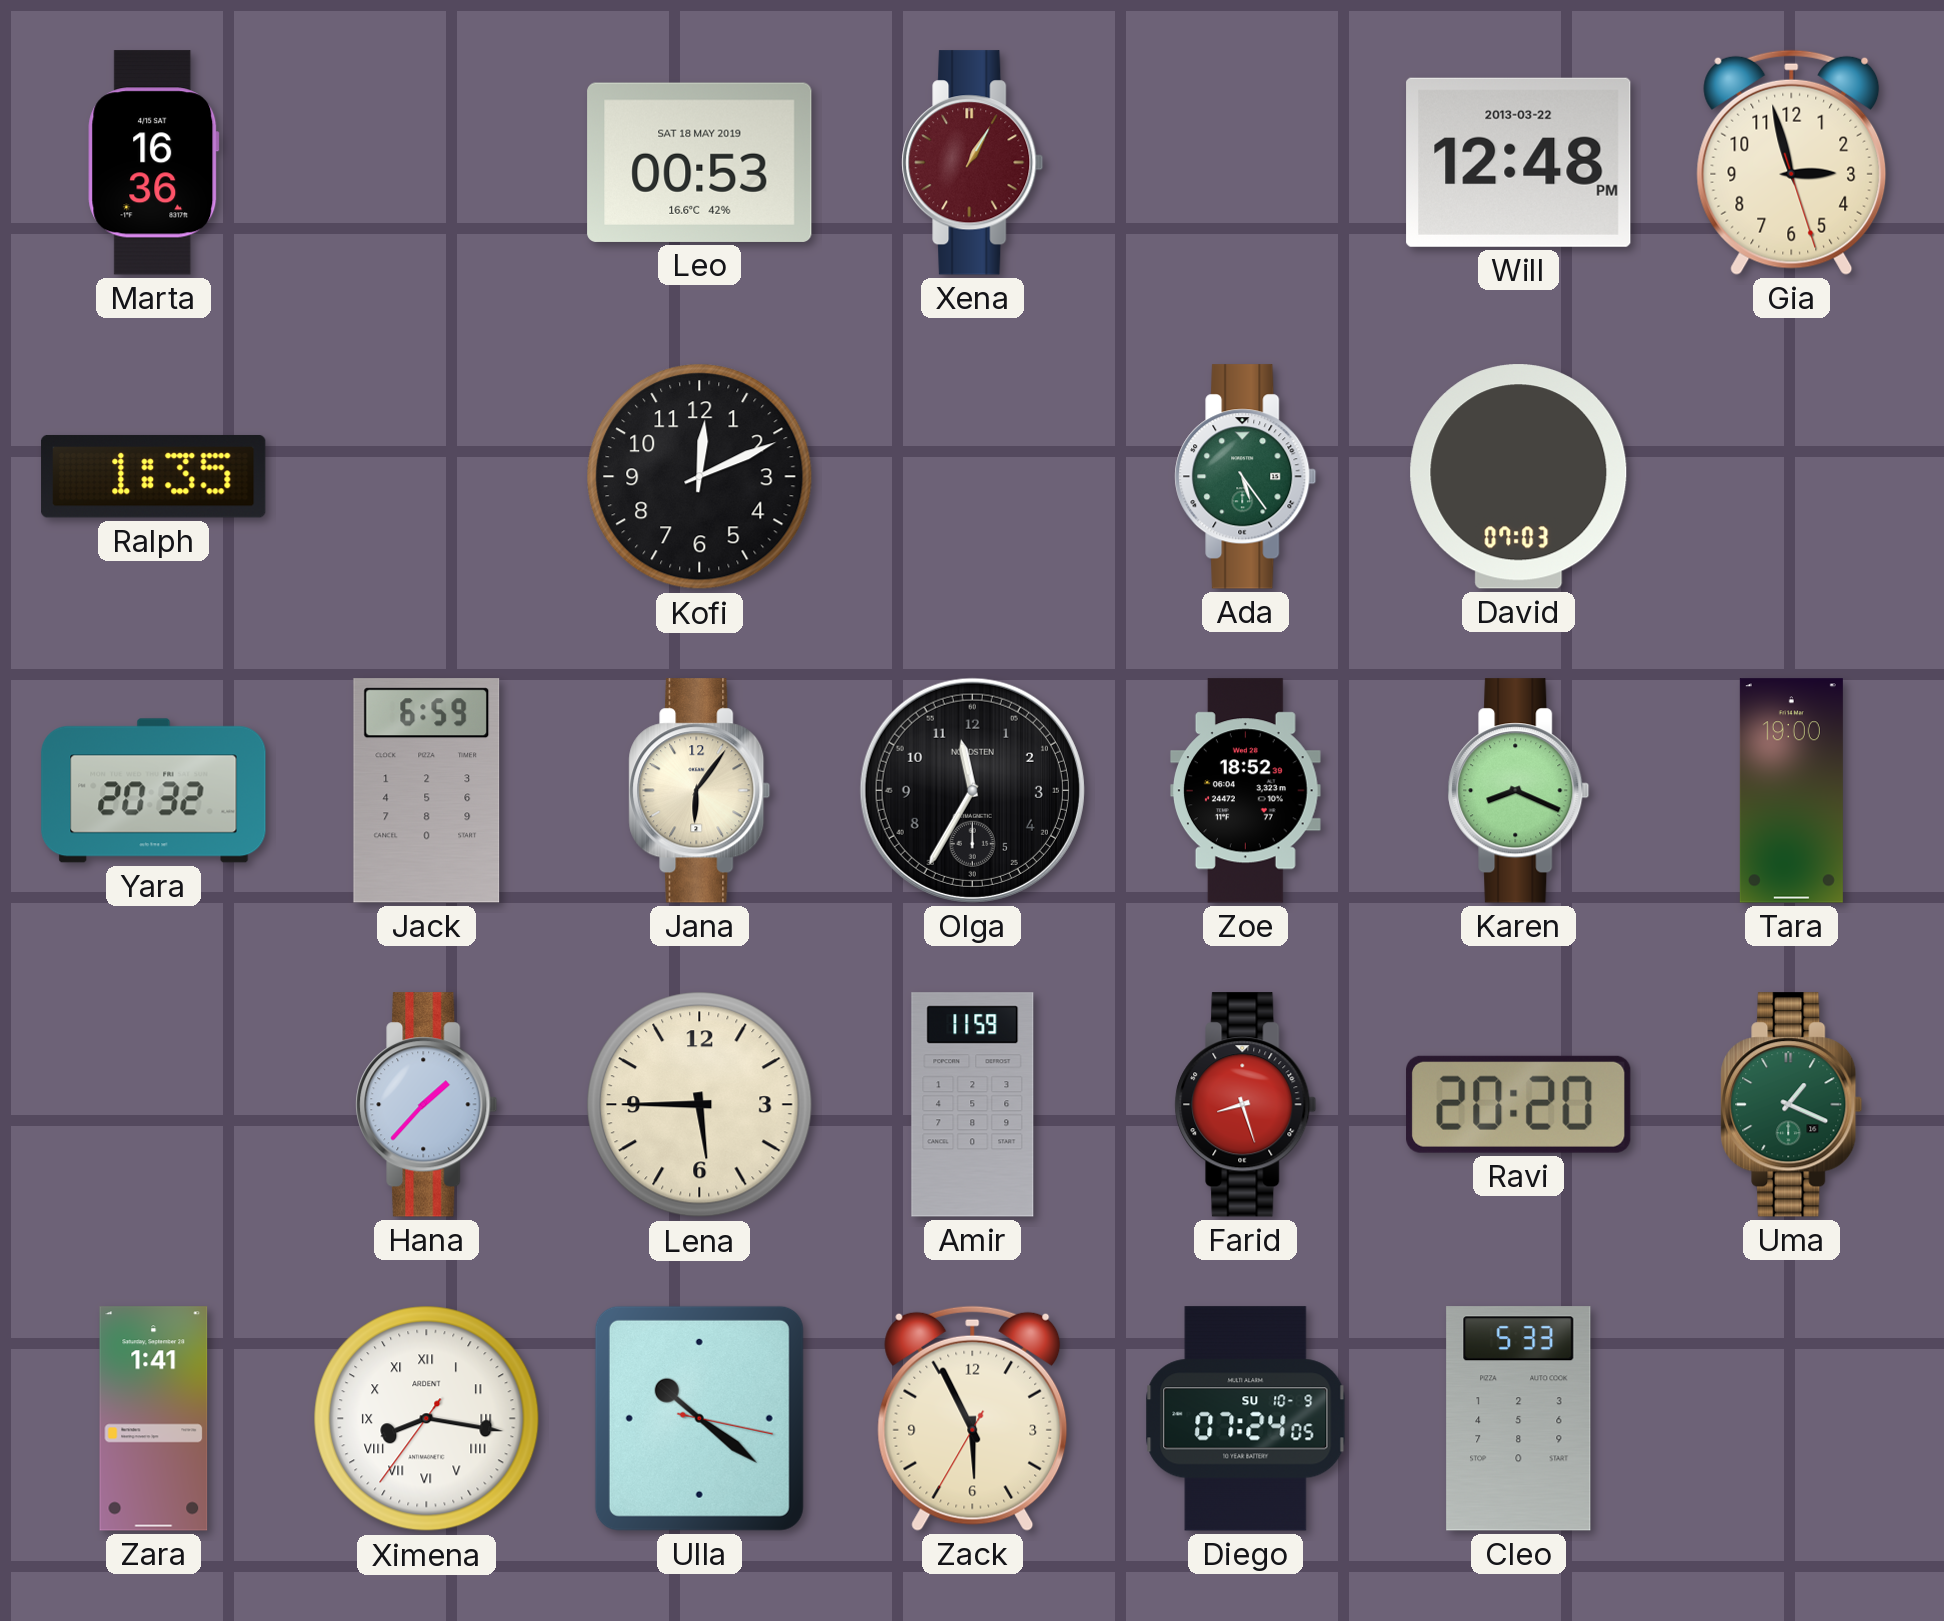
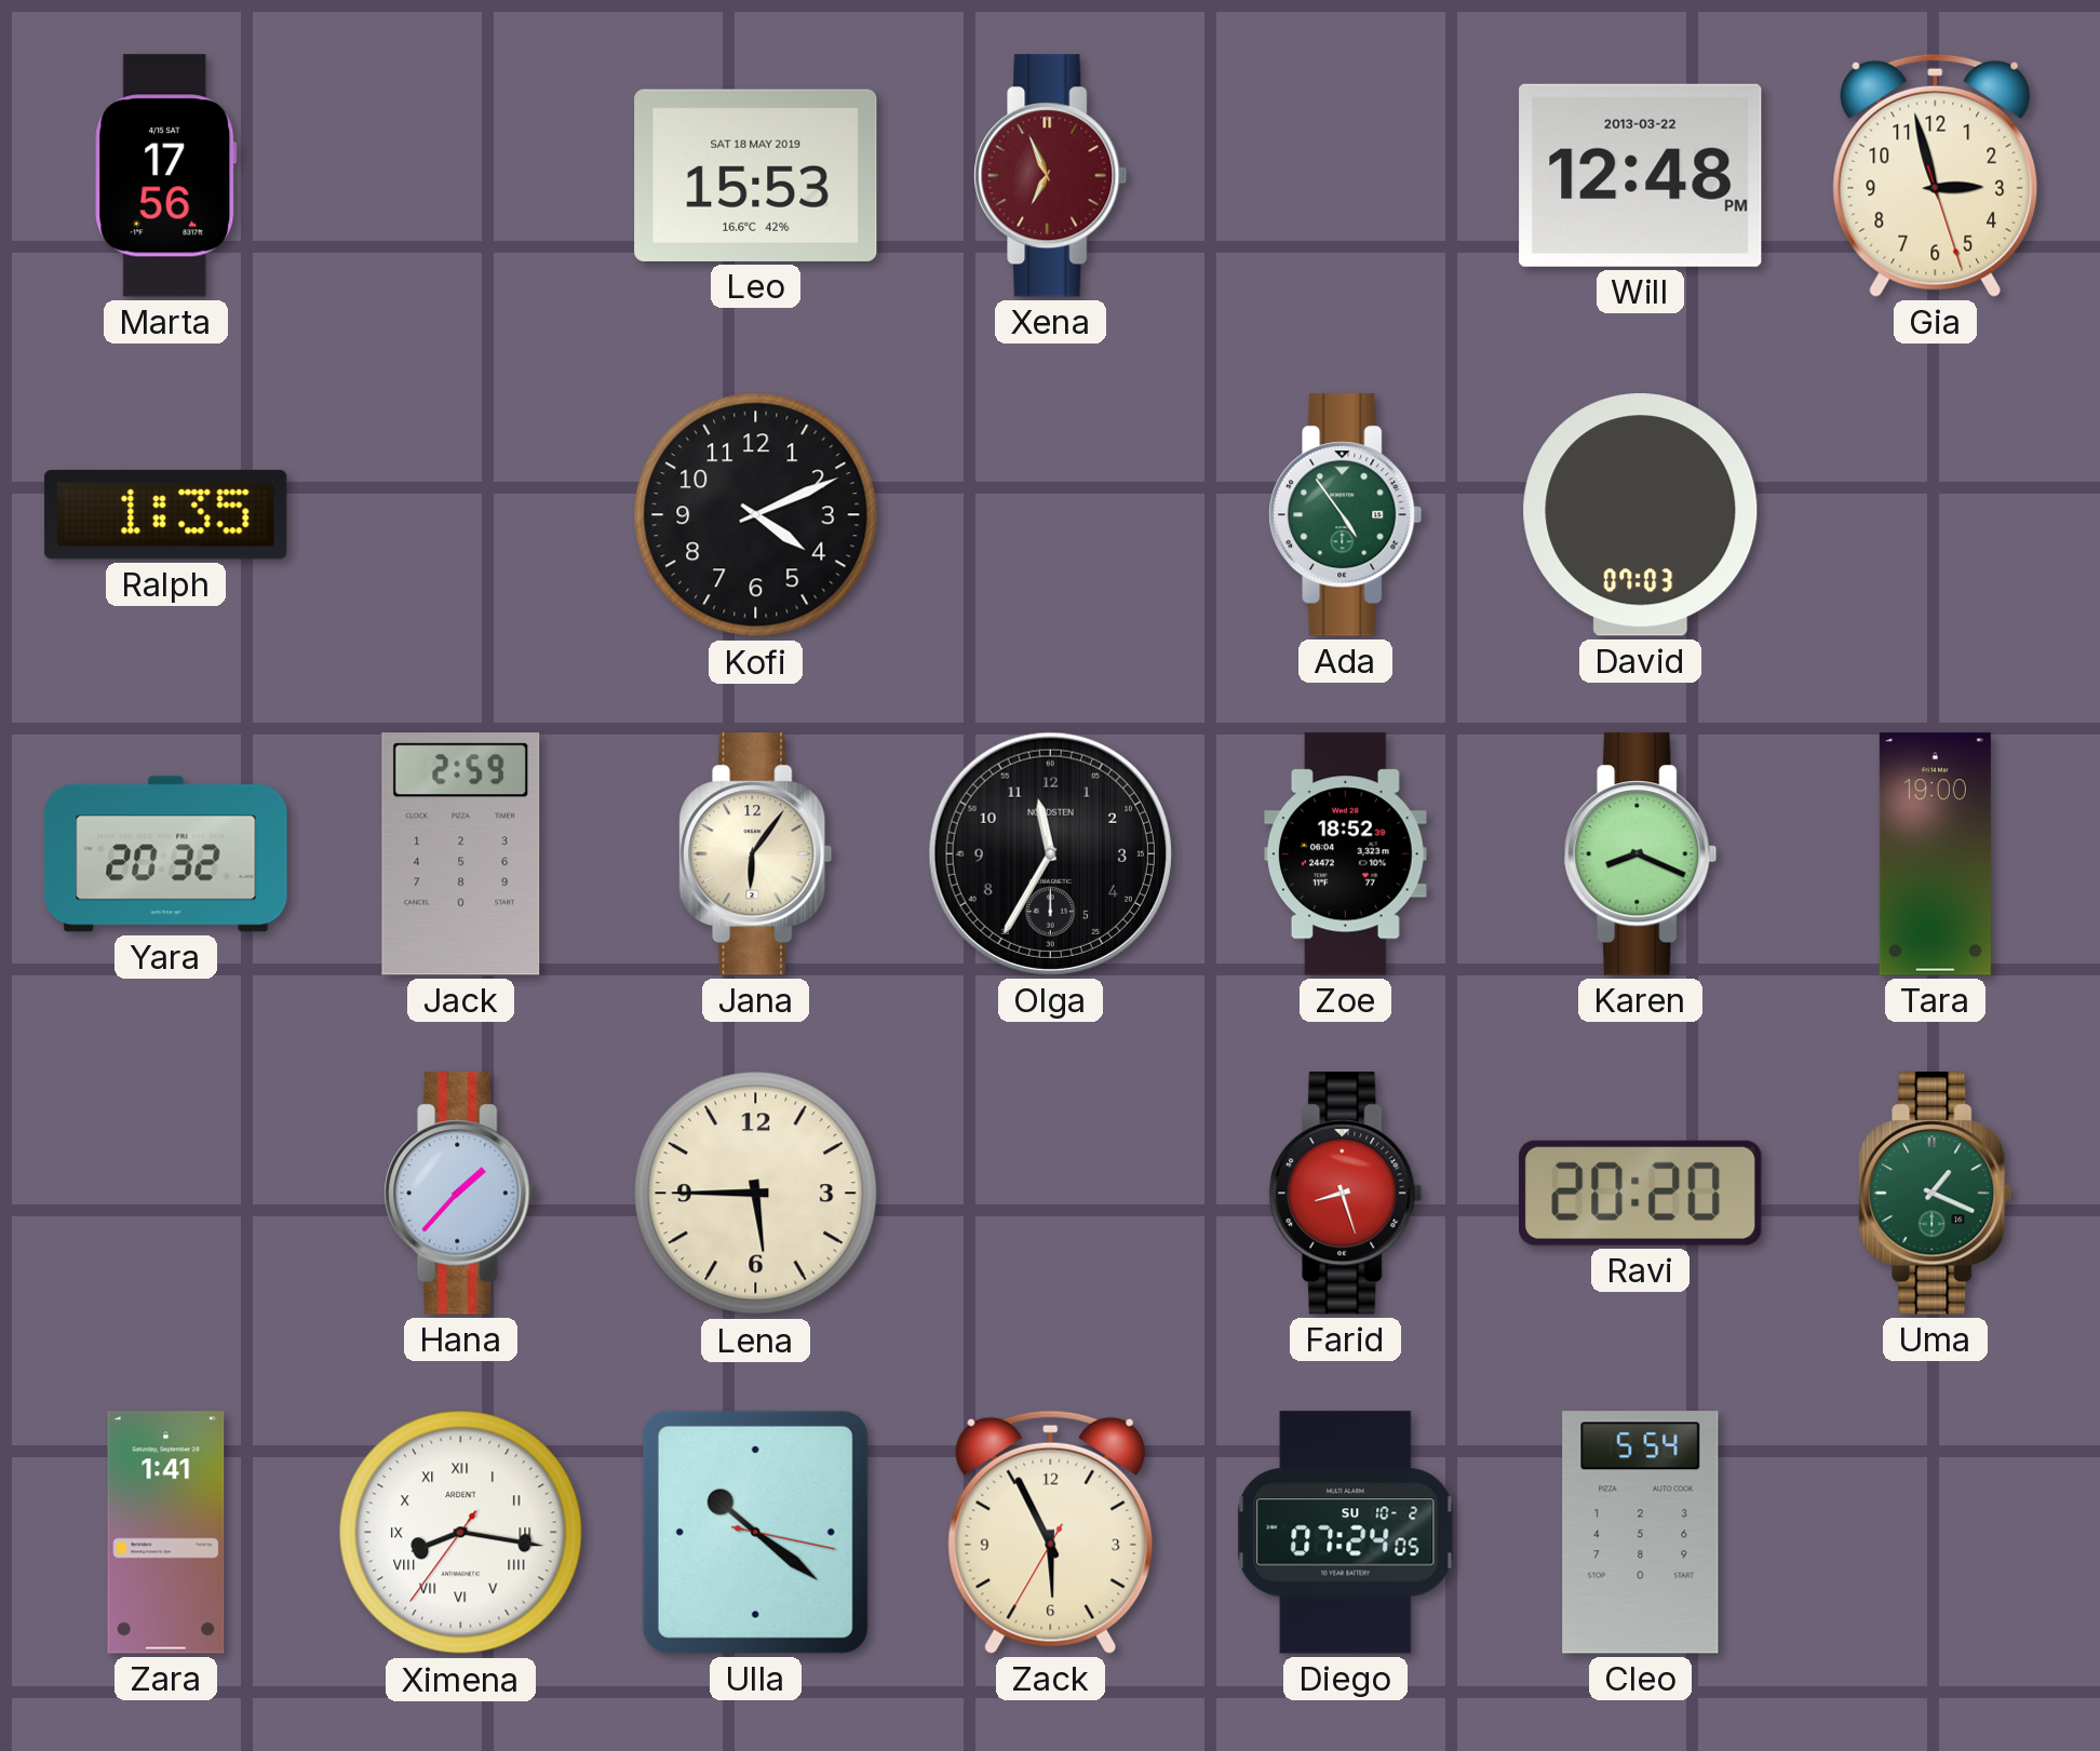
Marta: 16:36 -> 17:56 (166, 176)
Leo: 00:53 -> 15:53 (756, 175)
Xena: 1:05 -> 6:56 (1051, 176)
Kofi: 12:11 -> 4:11 (756, 515)
Ada: 5:24 -> 4:54 (1346, 515)
Jack: 6:59 -> 2:59 (461, 854)
Amir: 11:59 -> none (973, 1105)
Diego date: SU 10-9 -> SU 10-2 (1346, 1533)
Cleo: 5:33 -> 5:54 (1641, 1533)
